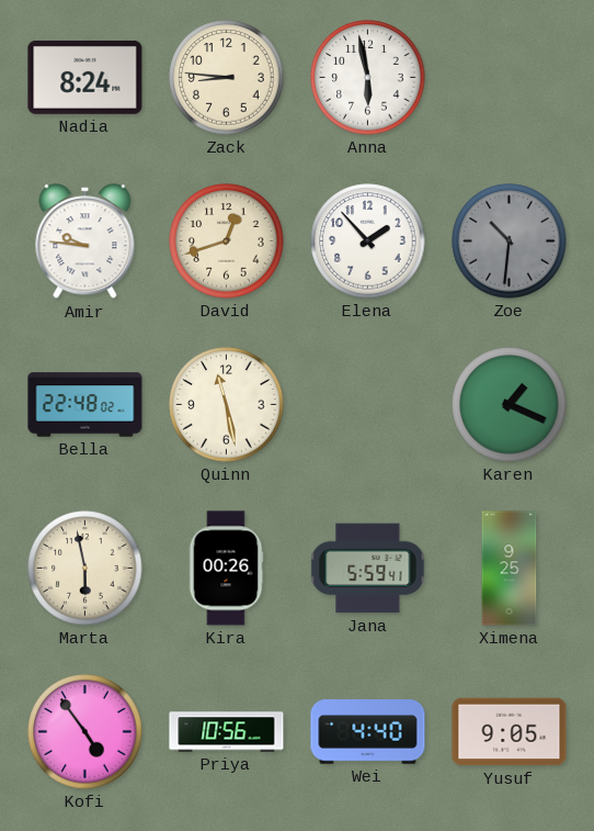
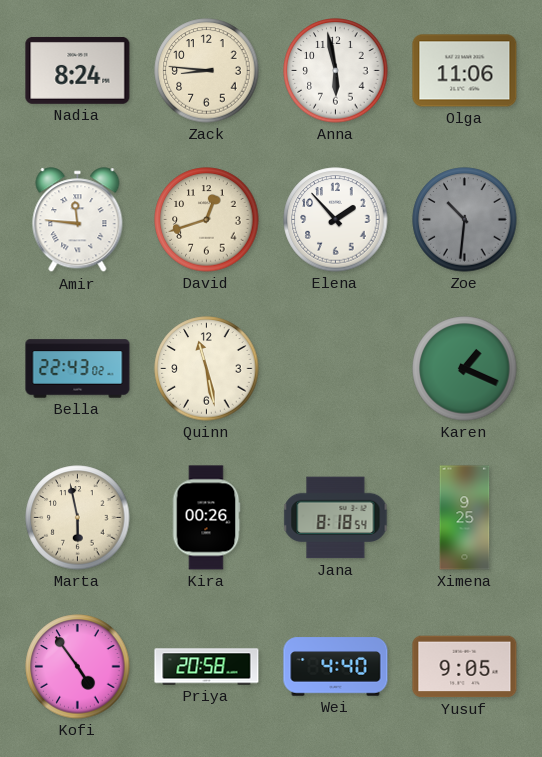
Olga: none -> 11:06 (465, 71)
Amir: 9:46 -> 11:46 (78, 220)
Bella: 22:48 -> 22:43 (78, 369)
Jana: 5:59 -> 8:18 (336, 518)
Priya: 10:56 -> 20:58 (207, 667)
